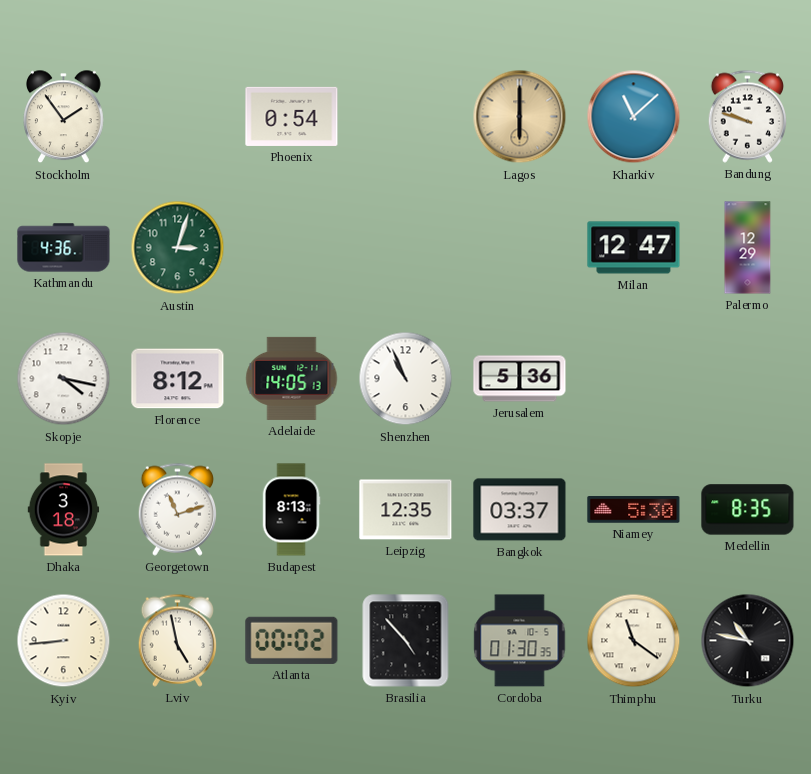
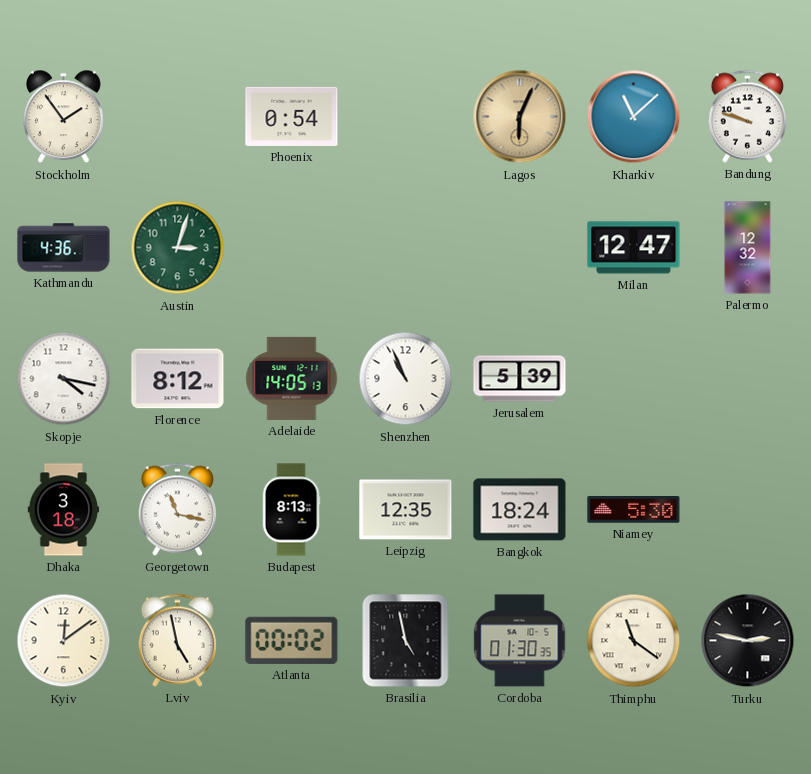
Lagos: 6:00 -> 6:04 (520, 117)
Palermo: 12:29 -> 12:32 (748, 248)
Jerusalem: 5:36 -> 5:39 (520, 379)
Georgetown: 11:12 -> 11:17 (177, 509)
Bangkok: 03:37 -> 18:24 (520, 510)
Medellin: 8:35 -> none (748, 510)
Kyiv: 8:44 -> 12:09 (64, 641)
Brasilia: 4:53 -> 4:58 (406, 641)
Turku: 10:47 -> 2:47 (748, 641)
